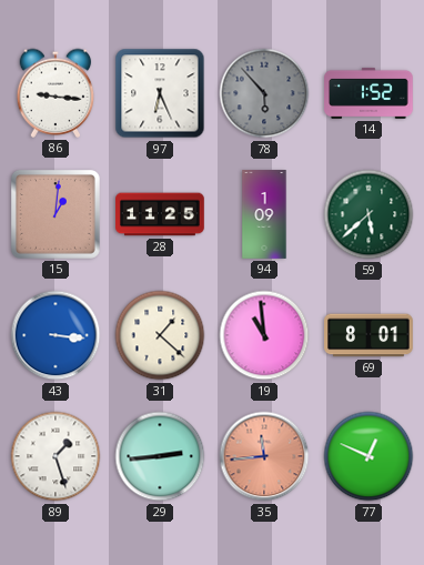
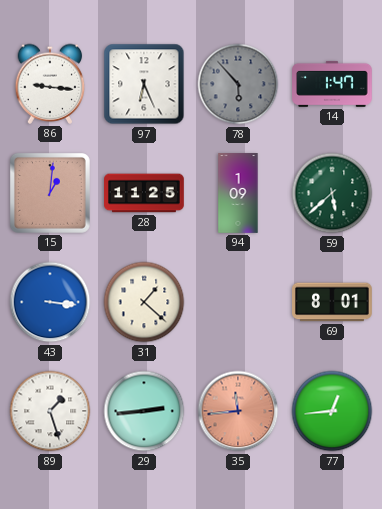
14: 1:52 -> 1:47 (332, 84)
19: 10:59 -> none (264, 335)
77: 12:49 -> 12:44 (332, 411)
